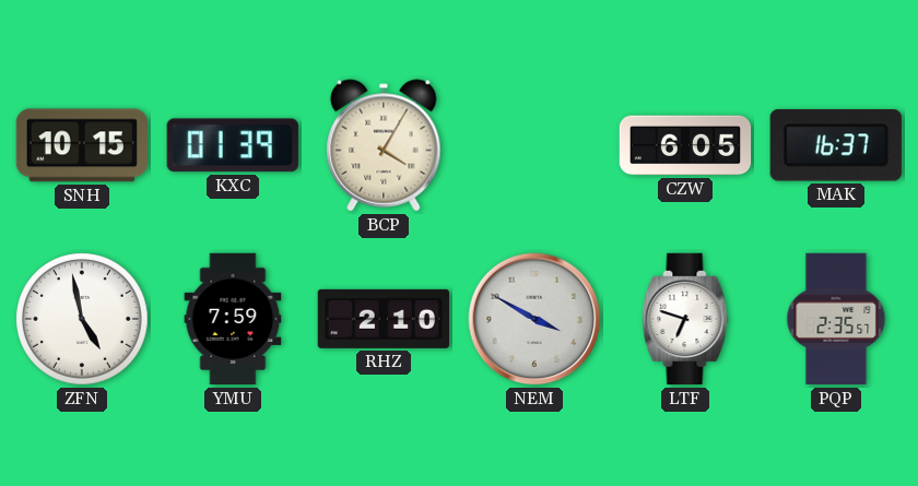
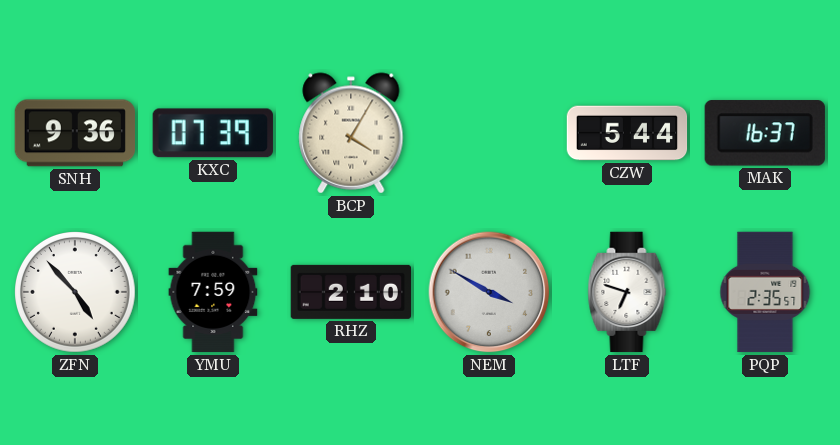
SNH: 10:15 -> 9:36 (74, 133)
KXC: 01:39 -> 07:39 (213, 133)
CZW: 6:05 -> 5:44 (627, 133)
ZFN: 4:58 -> 4:53 (76, 293)
